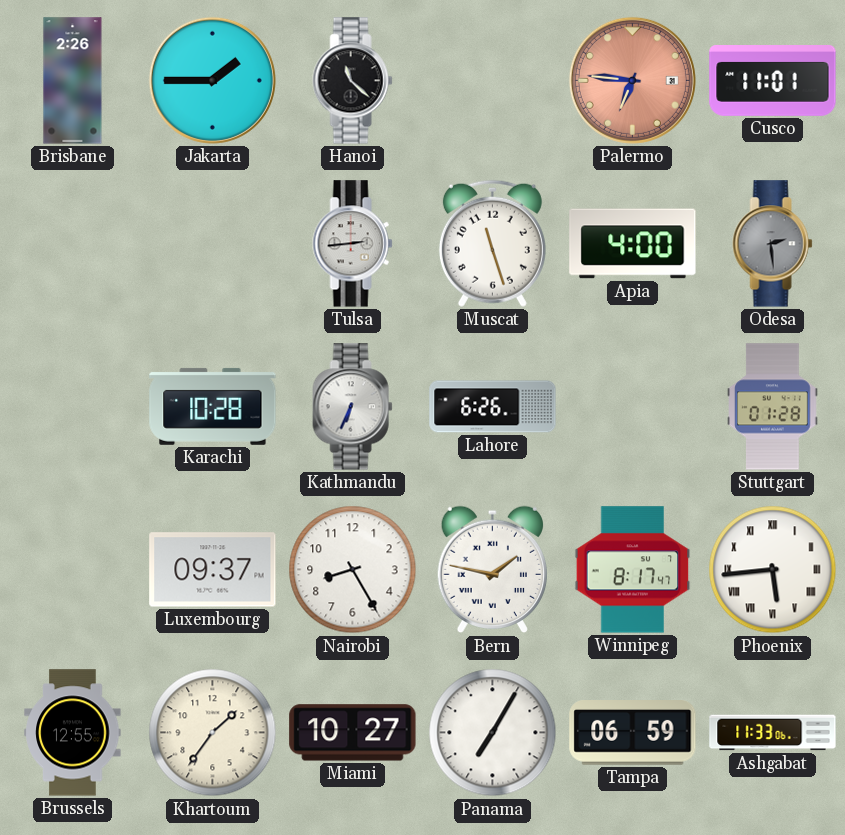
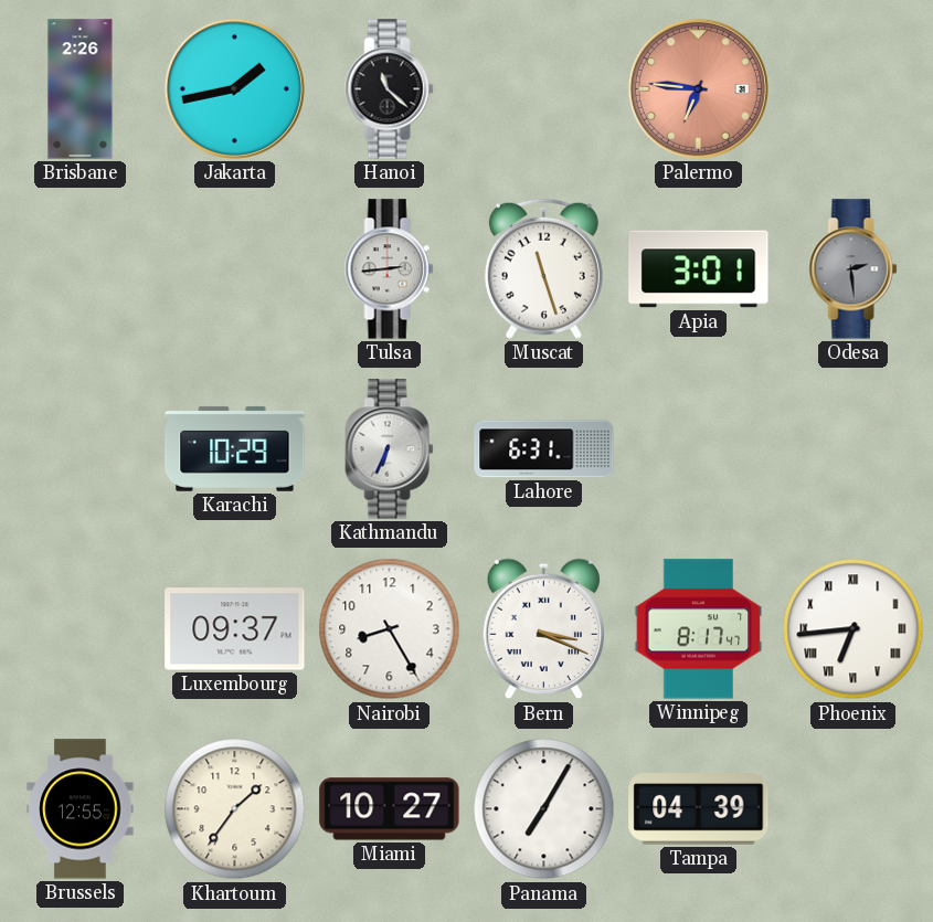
Jakarta: 1:45 -> 1:43 (234, 88)
Cusco: 11:01 -> none (773, 81)
Apia: 4:00 -> 3:01 (699, 269)
Karachi: 10:28 -> 10:29 (235, 448)
Lahore: 6:26 -> 6:31 (544, 449)
Stuttgart: 01:28 -> none (773, 407)
Bern: 1:47 -> 3:19 (543, 629)
Phoenix: 5:44 -> 6:44 (854, 629)
Tampa: 06:59 -> 04:39 (699, 809)
Ashgabat: 11:33 -> none (773, 733)
